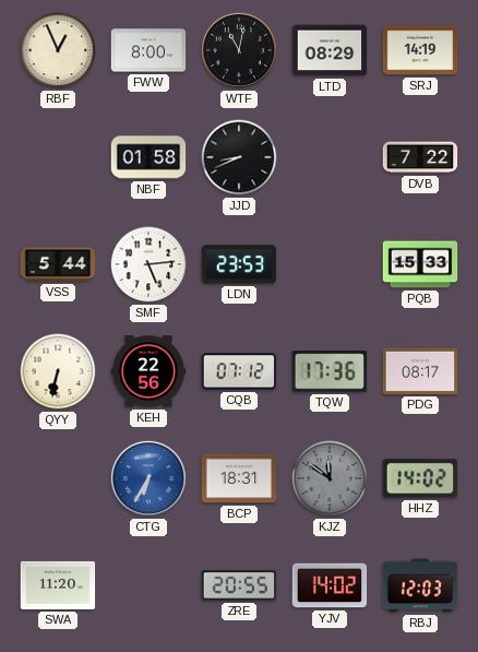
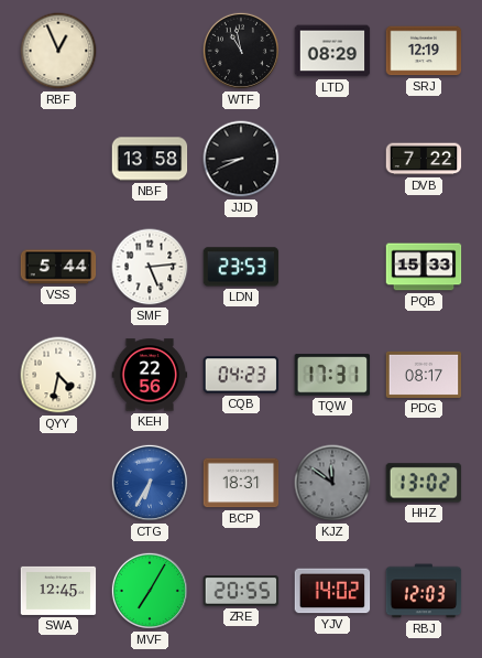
FWW: 8:00 -> none (148, 50)
WTF: 11:02 -> 10:58 (241, 51)
SRJ: 14:19 -> 12:19 (424, 51)
NBF: 01:58 -> 13:58 (150, 159)
QYY: 6:32 -> 4:32 (58, 375)
CQB: 07:12 -> 04:23 (241, 375)
TQW: 17:36 -> 17:31 (332, 375)
HHZ: 14:02 -> 13:02 (424, 483)
SWA: 11:20 -> 12:45 (58, 591)
MVF: none -> 7:05 (150, 591)
